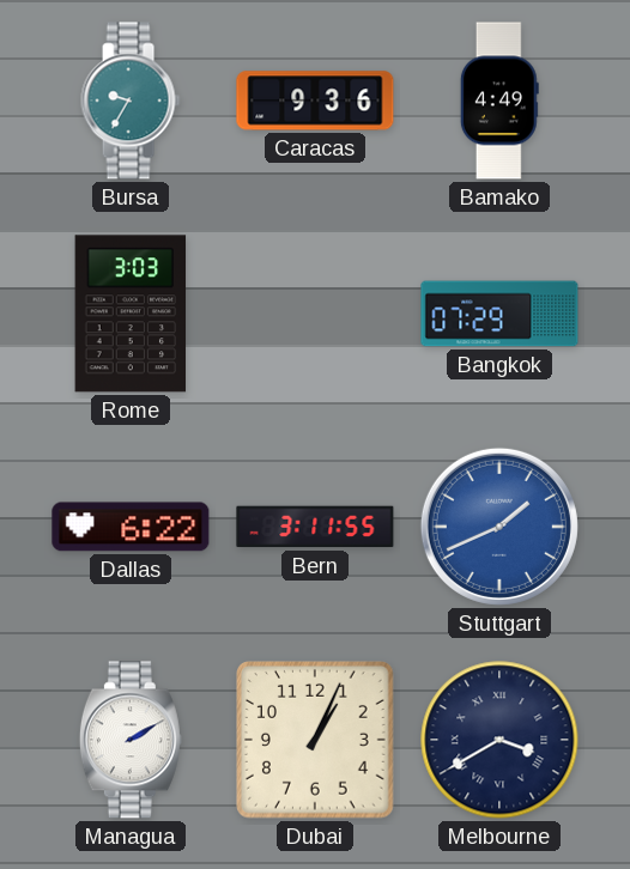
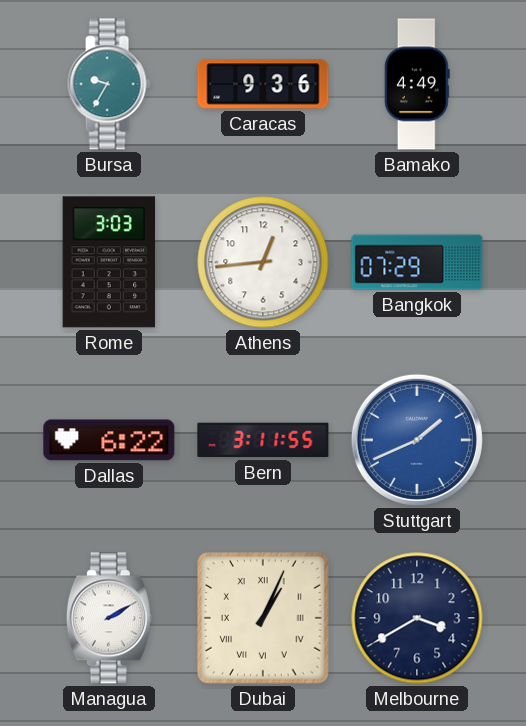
Athens: none -> 12:44 (263, 262)
Dubai numerals: Arabic -> Roman (264, 619)
Melbourne numerals: Roman -> Arabic (417, 618)
